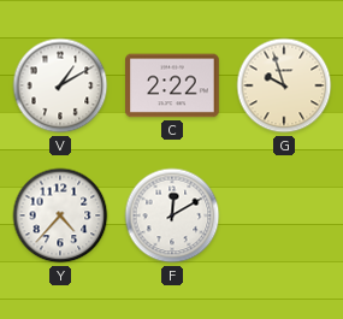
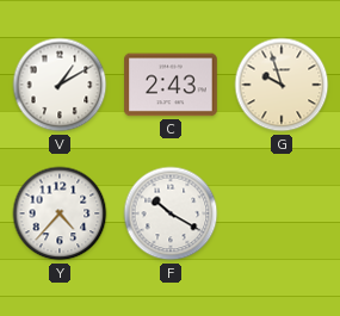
C: 2:22 -> 2:43 (171, 85)
F: 12:10 -> 10:20 (171, 213)
